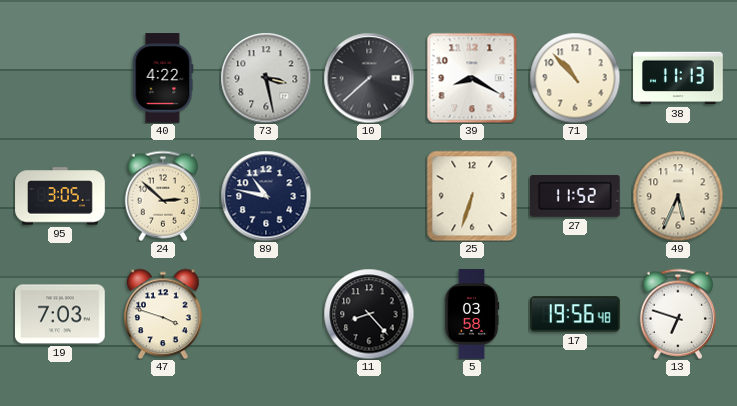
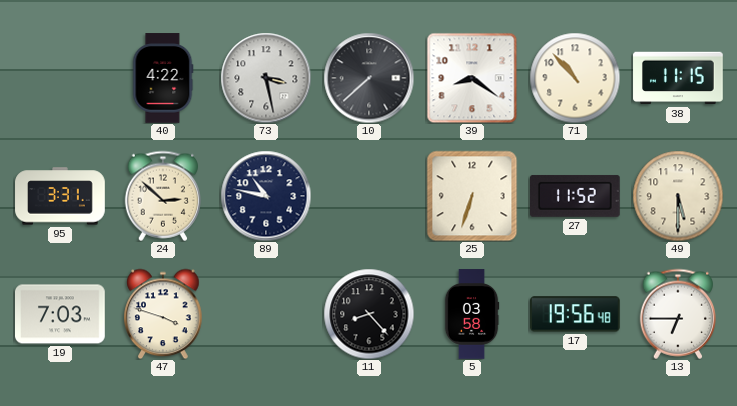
39: 8:20 -> 8:21 (472, 78)
38: 11:13 -> 11:15 (678, 78)
95: 3:05 -> 3:31 (60, 196)
49: 5:34 -> 5:30 (678, 196)
13: 6:48 -> 6:45 (677, 314)
